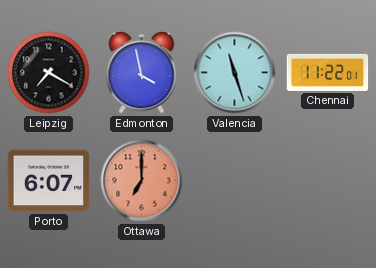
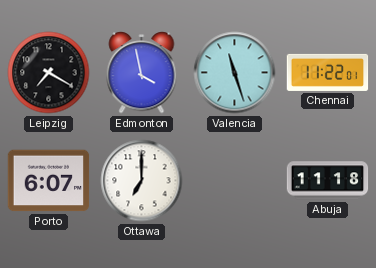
Ottawa dial: salmon -> white (142, 181)
Abuja: none -> 11:18 (328, 181)
